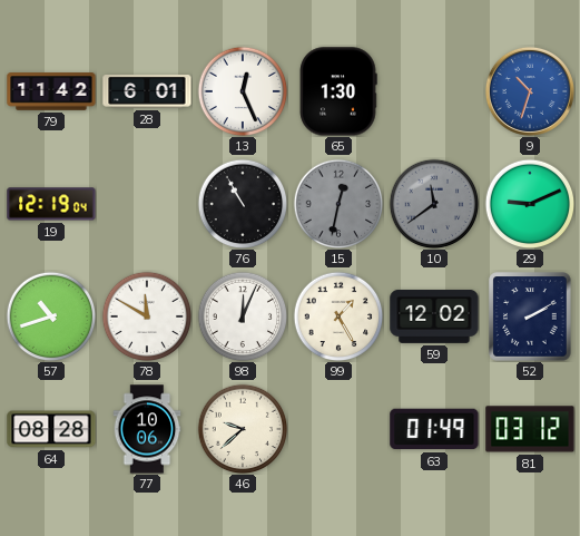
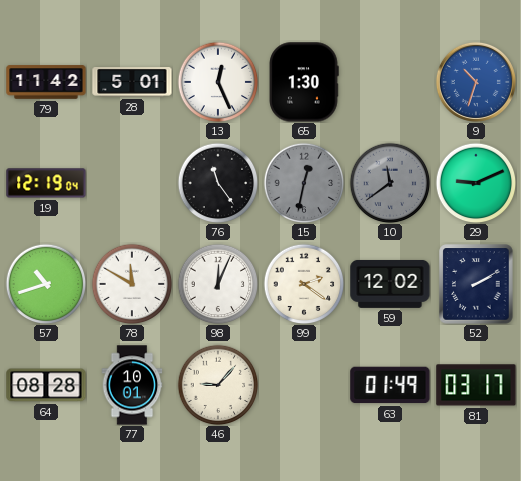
28: 6:01 -> 5:01 (132, 83)
76: 10:55 -> 11:24 (218, 183)
99: 1:25 -> 2:21 (304, 284)
77: 10:06 -> 10:01 (132, 385)
46: 9:38 -> 9:07 (218, 385)
81: 03:12 -> 03:17 (476, 385)
